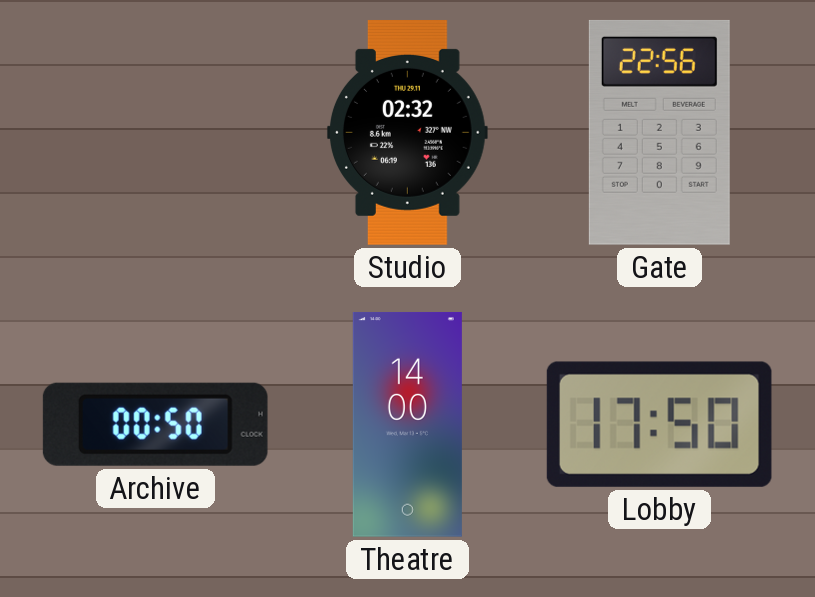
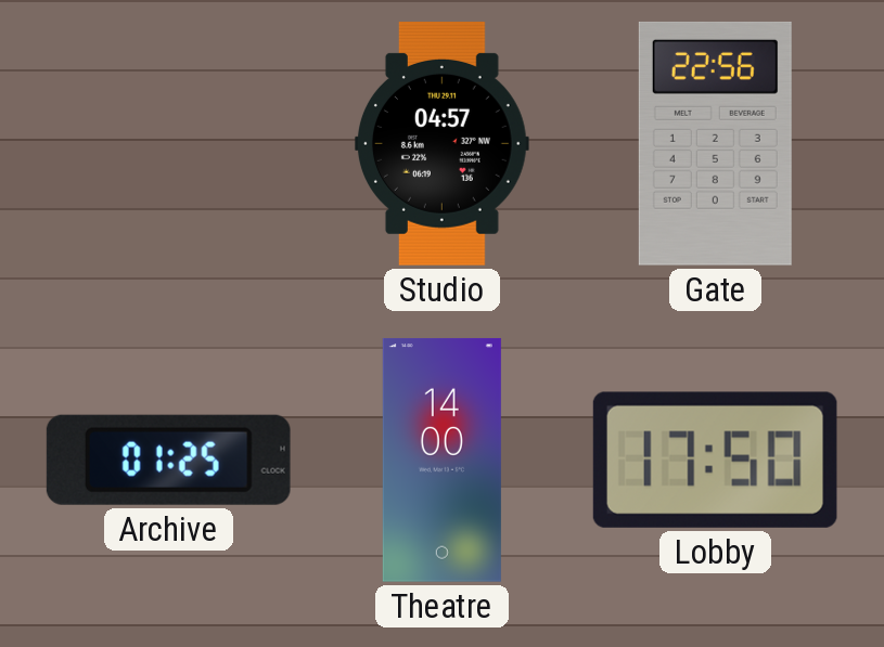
Studio: 02:32 -> 04:57 (441, 143)
Archive: 00:50 -> 01:25 (168, 460)
